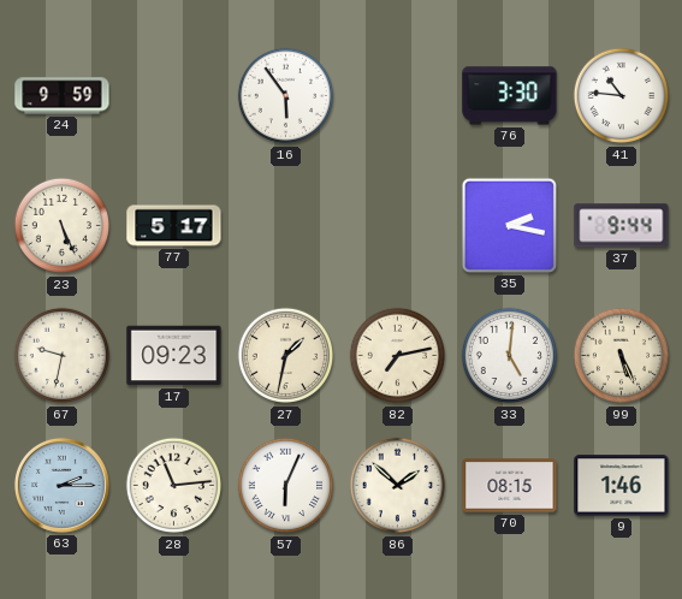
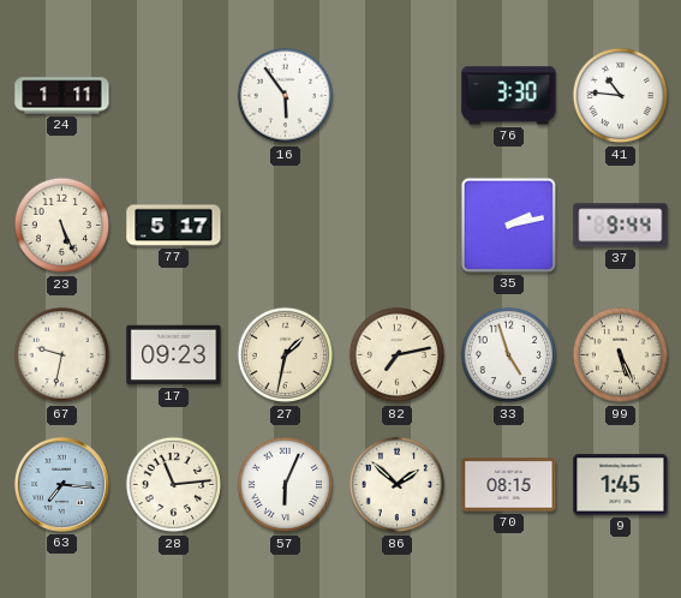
24: 9:59 -> 1:11 (62, 96)
35: 2:17 -> 2:13 (508, 225)
33: 5:01 -> 4:57 (509, 355)
63: 2:15 -> 7:16 (61, 484)
9: 1:46 -> 1:45 (621, 485)
